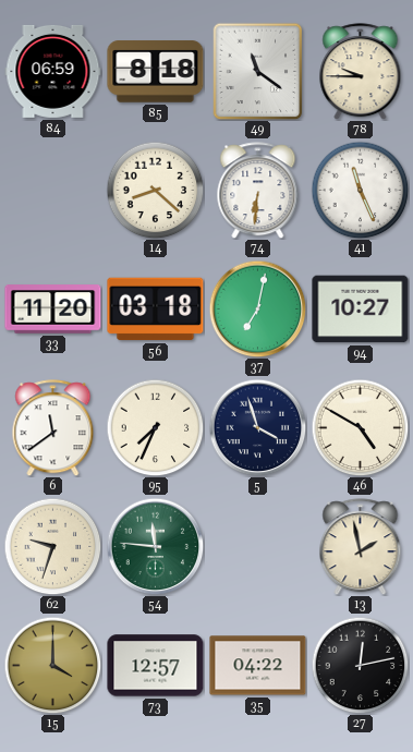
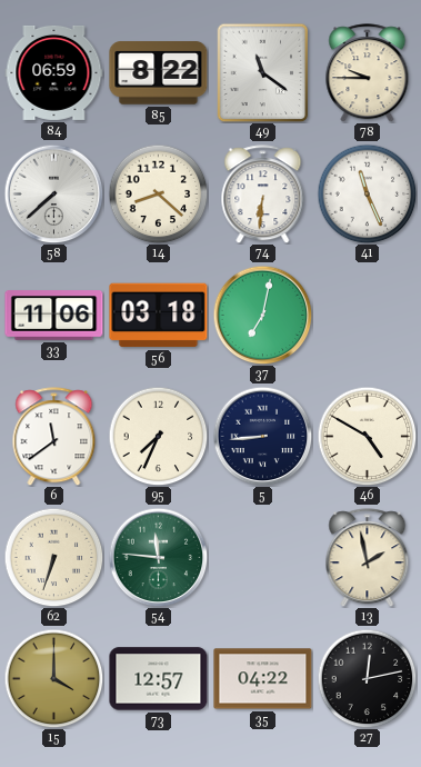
85: 8:18 -> 8:22 (159, 73)
58: none -> 7:38 (53, 193)
33: 11:20 -> 11:06 (54, 316)
94: 10:27 -> none (361, 310)
5: 3:57 -> 8:44 (262, 436)
62: 9:33 -> 6:33 (53, 557)
